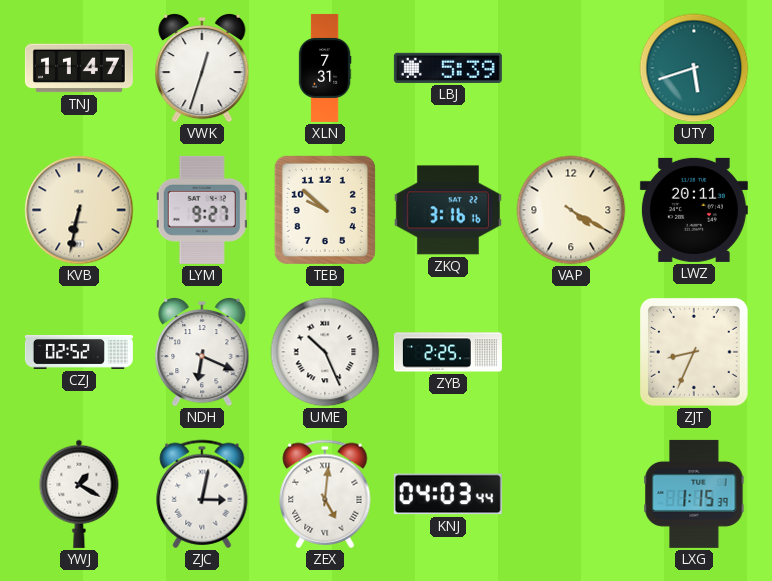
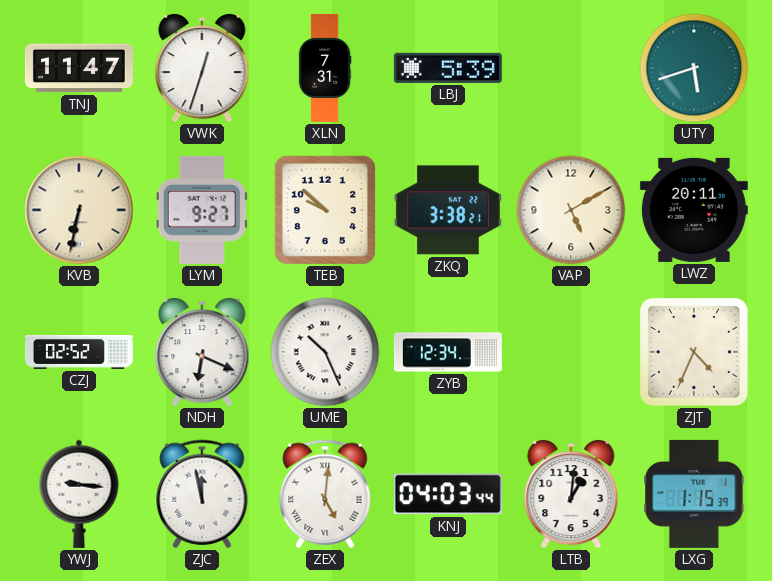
ZKQ: 3:16 -> 3:38 (448, 210)
VAP: 4:20 -> 5:10 (571, 210)
ZYB: 2:25 -> 12:34 (448, 352)
ZJT: 8:34 -> 4:34 (694, 352)
YWJ: 1:20 -> 9:16 (79, 494)
ZJC: 3:02 -> 11:58 (202, 494)
LTB: none -> 1:01 (571, 494)
